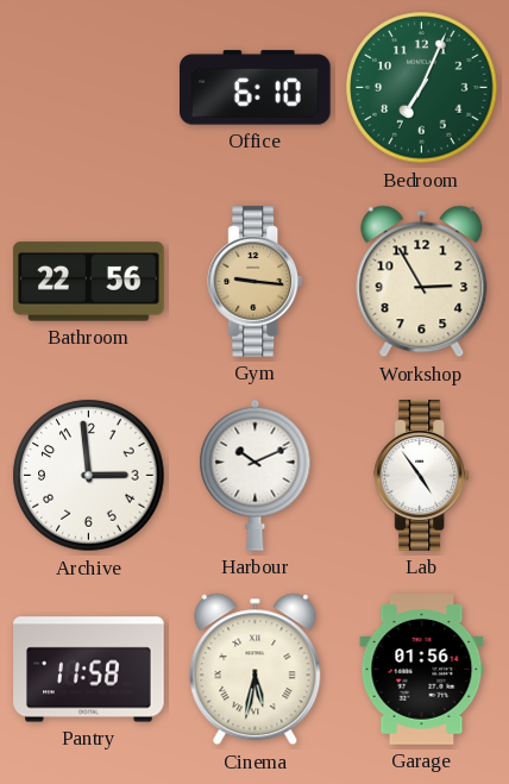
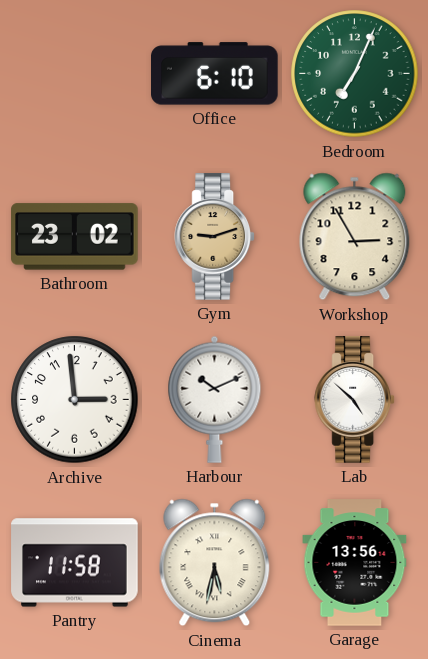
Bathroom: 22:56 -> 23:02 (75, 237)
Gym: 9:16 -> 9:12 (215, 237)
Lab: 4:54 -> 4:52 (355, 400)
Garage: 01:56 -> 13:56 (355, 563)
